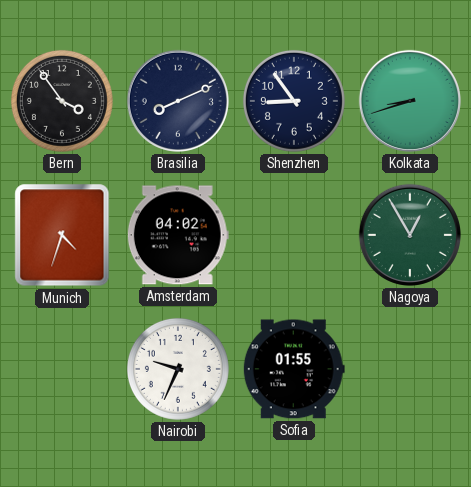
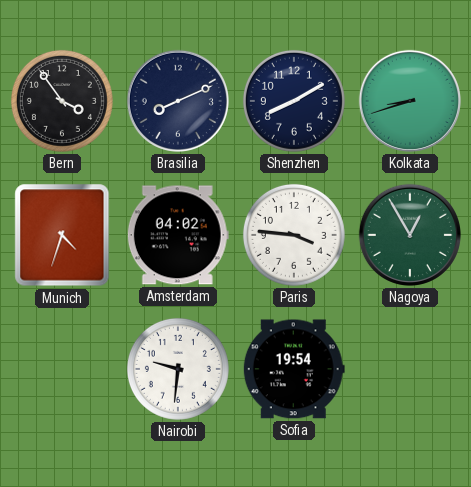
Shenzhen: 8:54 -> 8:10 (294, 101)
Paris: none -> 3:46 (294, 235)
Nairobi: 9:34 -> 9:31 (178, 369)
Sofia: 01:55 -> 19:54 (294, 369)
